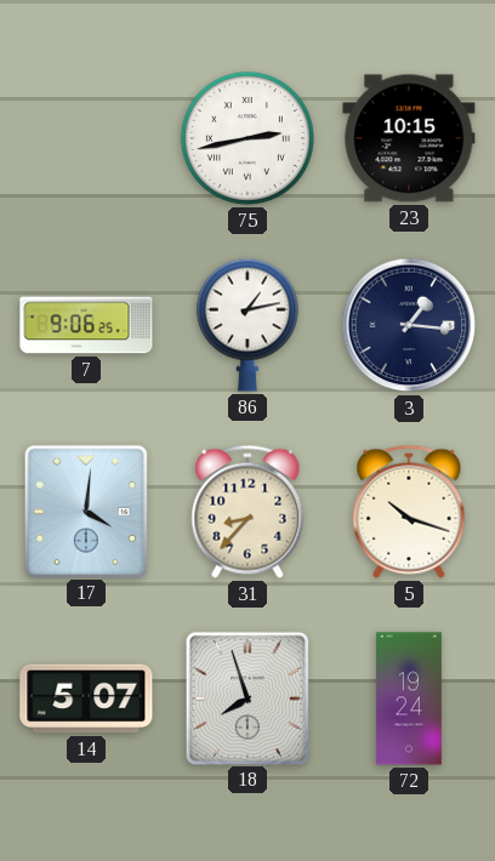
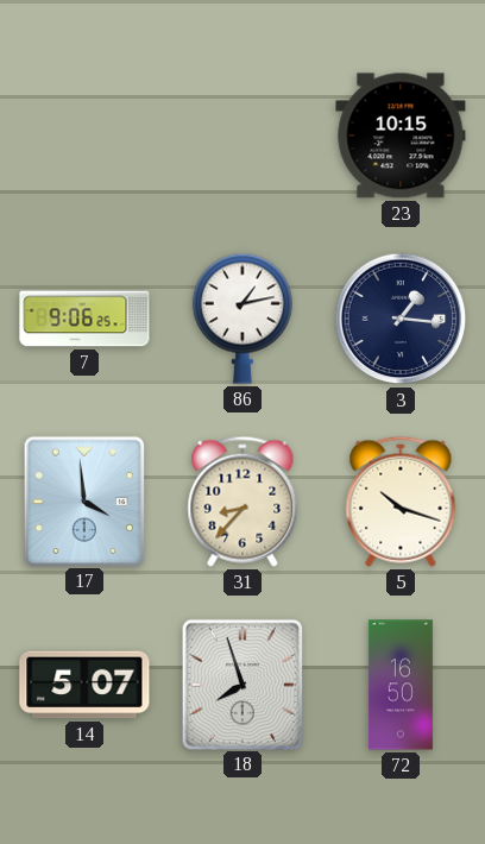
75: 2:43 -> none (247, 138)
17: 4:01 -> 3:59 (83, 500)
72: 19:24 -> 16:50 (401, 685)
